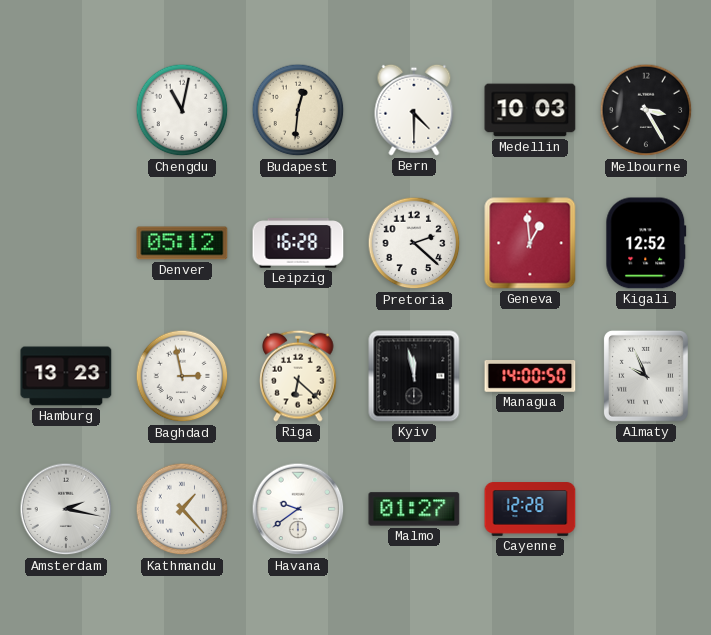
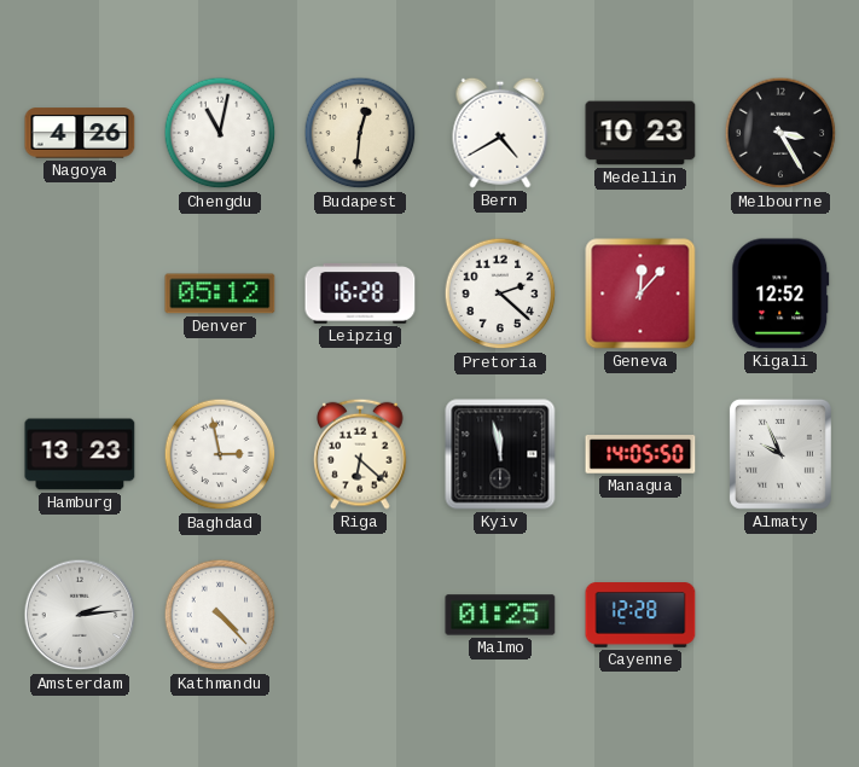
Nagoya: none -> 4:26 (80, 133)
Bern: 4:30 -> 4:40 (500, 133)
Medellin: 10:03 -> 10:23 (640, 133)
Geneva: 12:59 -> 12:07 (640, 294)
Managua: 14:00 -> 14:05 (640, 455)
Amsterdam: 2:17 -> 2:14 (80, 615)
Kathmandu: 1:23 -> 4:23 (220, 615)
Havana: 9:39 -> none (298, 509)
Malmo: 01:27 -> 01:25 (500, 615)
